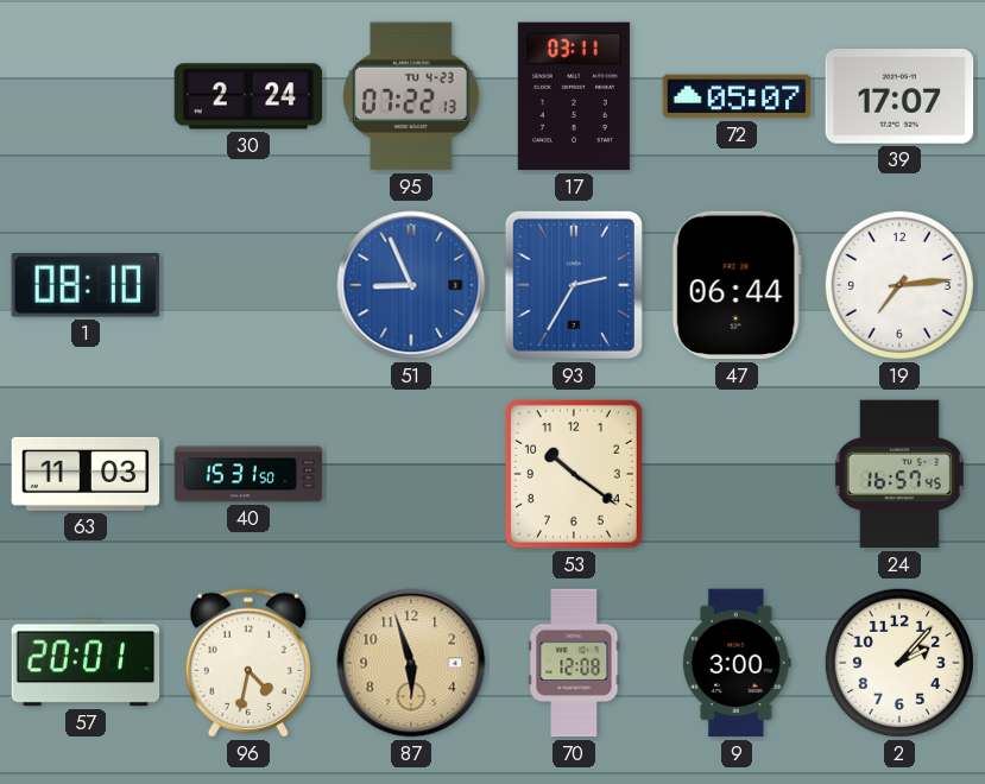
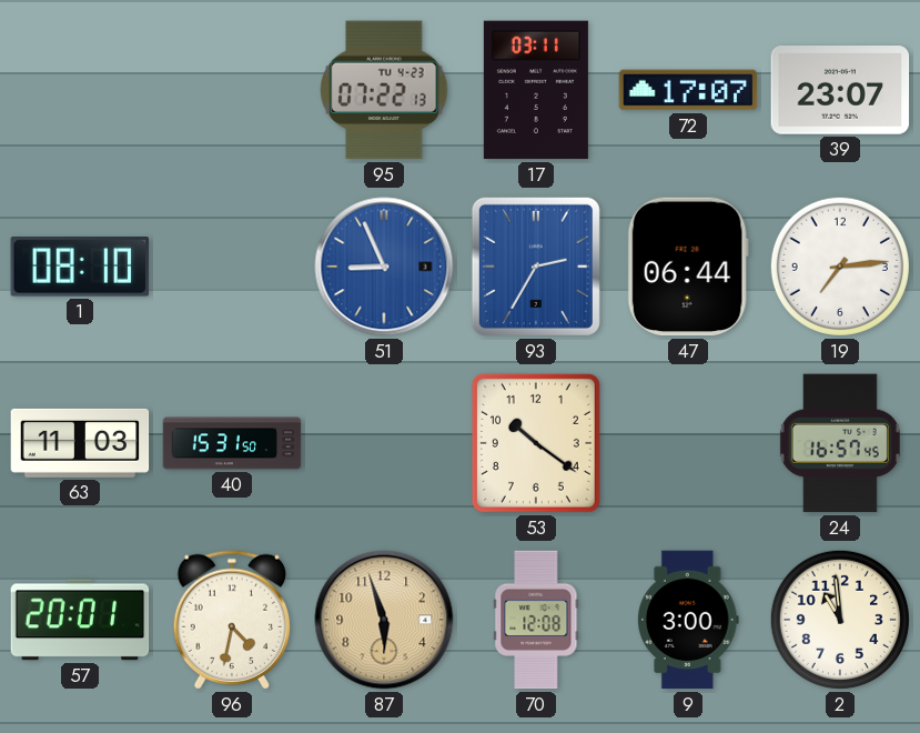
30: 2:24 -> none (248, 96)
72: 05:07 -> 17:07 (688, 90)
39: 17:07 -> 23:07 (840, 91)
2: 2:07 -> 10:59 (840, 620)
